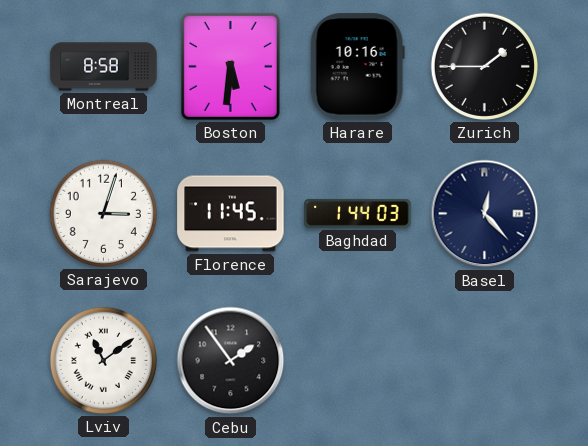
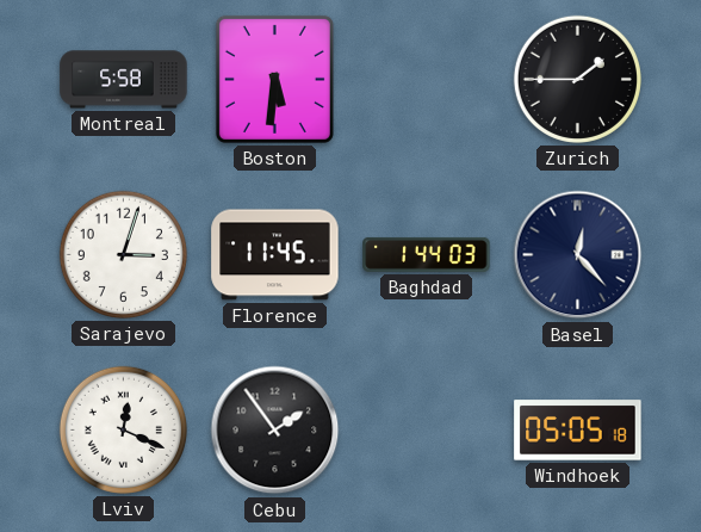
Montreal: 8:58 -> 5:58 (124, 80)
Harare: 10:16 -> none (357, 67)
Lviv: 11:09 -> 12:19 (123, 429)
Windhoek: none -> 05:05 (578, 431)
